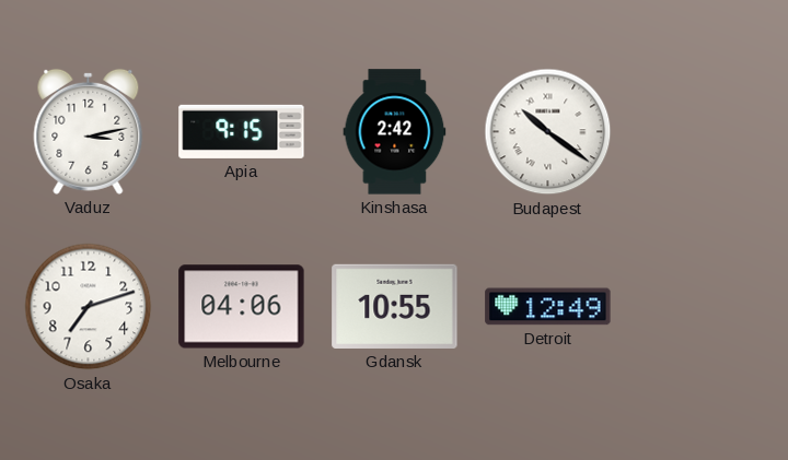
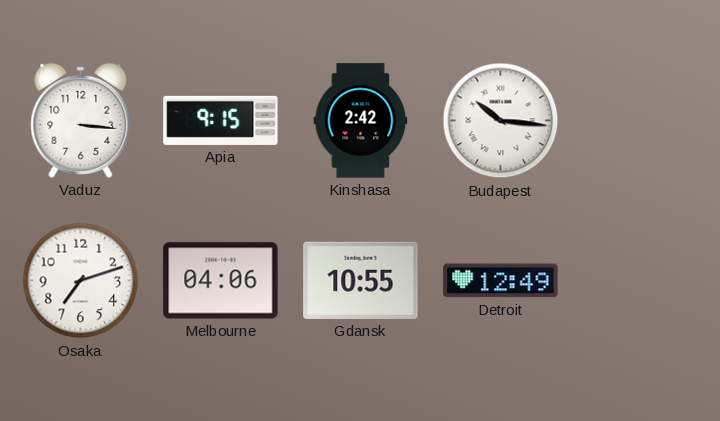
Vaduz: 3:13 -> 3:16 (81, 120)
Budapest: 10:21 -> 10:16 (501, 121)
